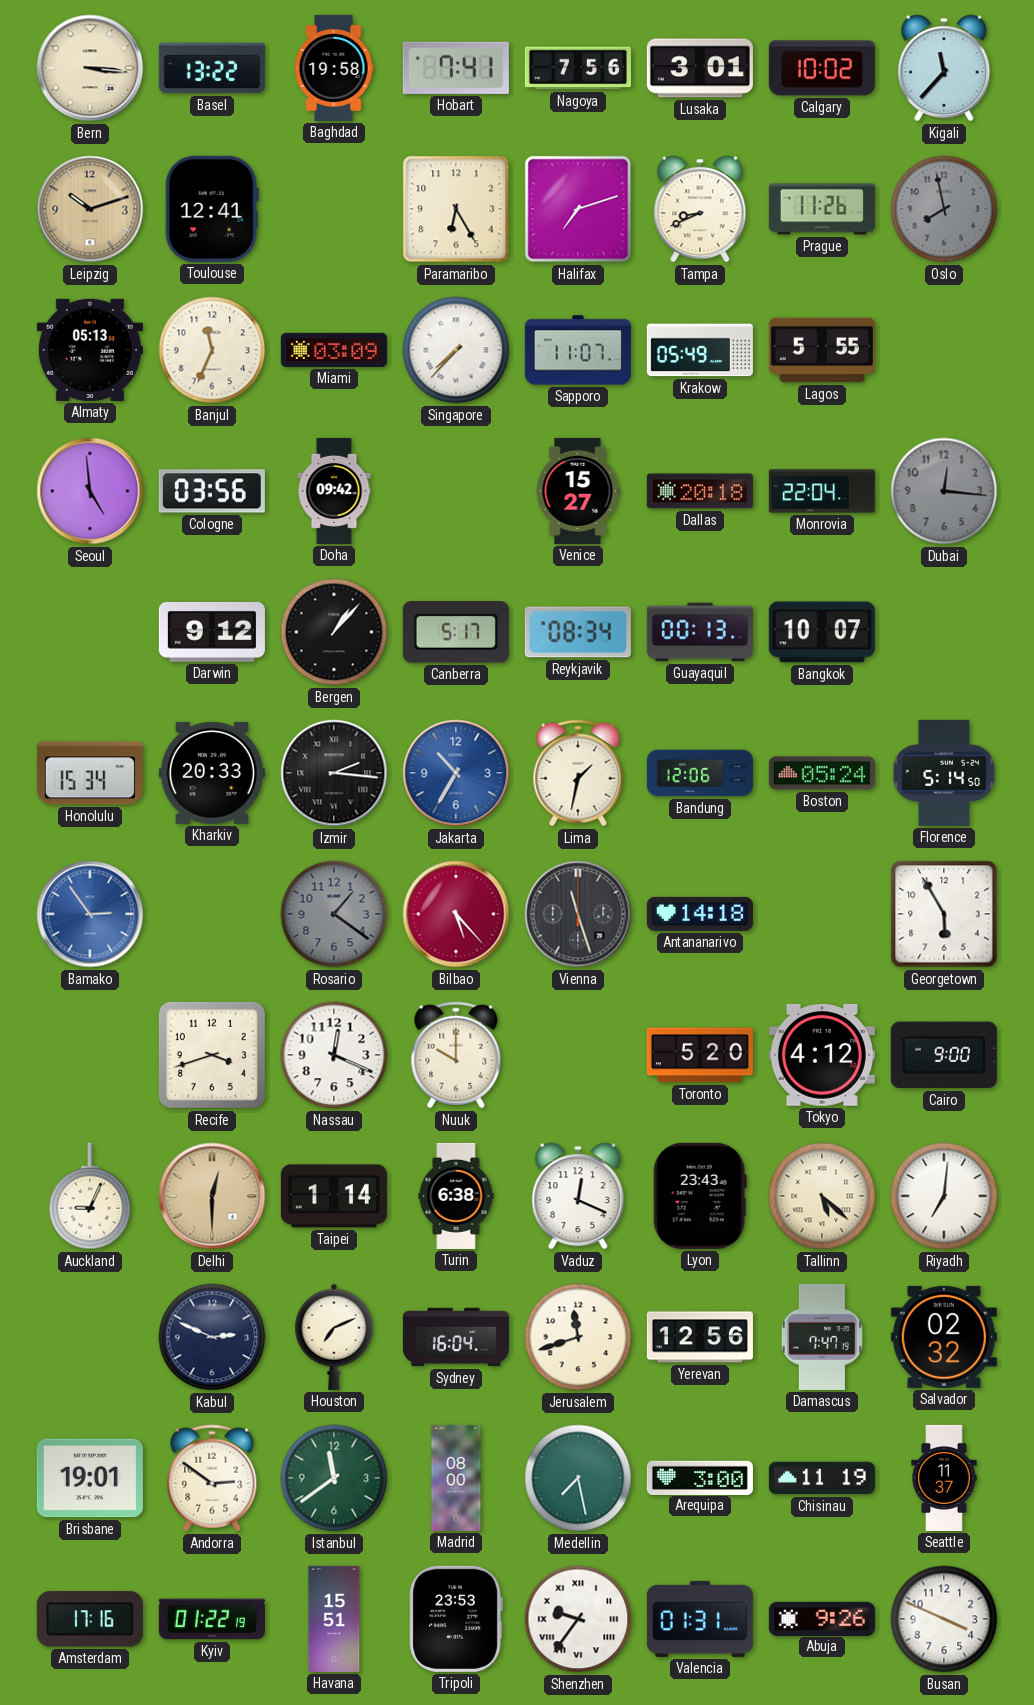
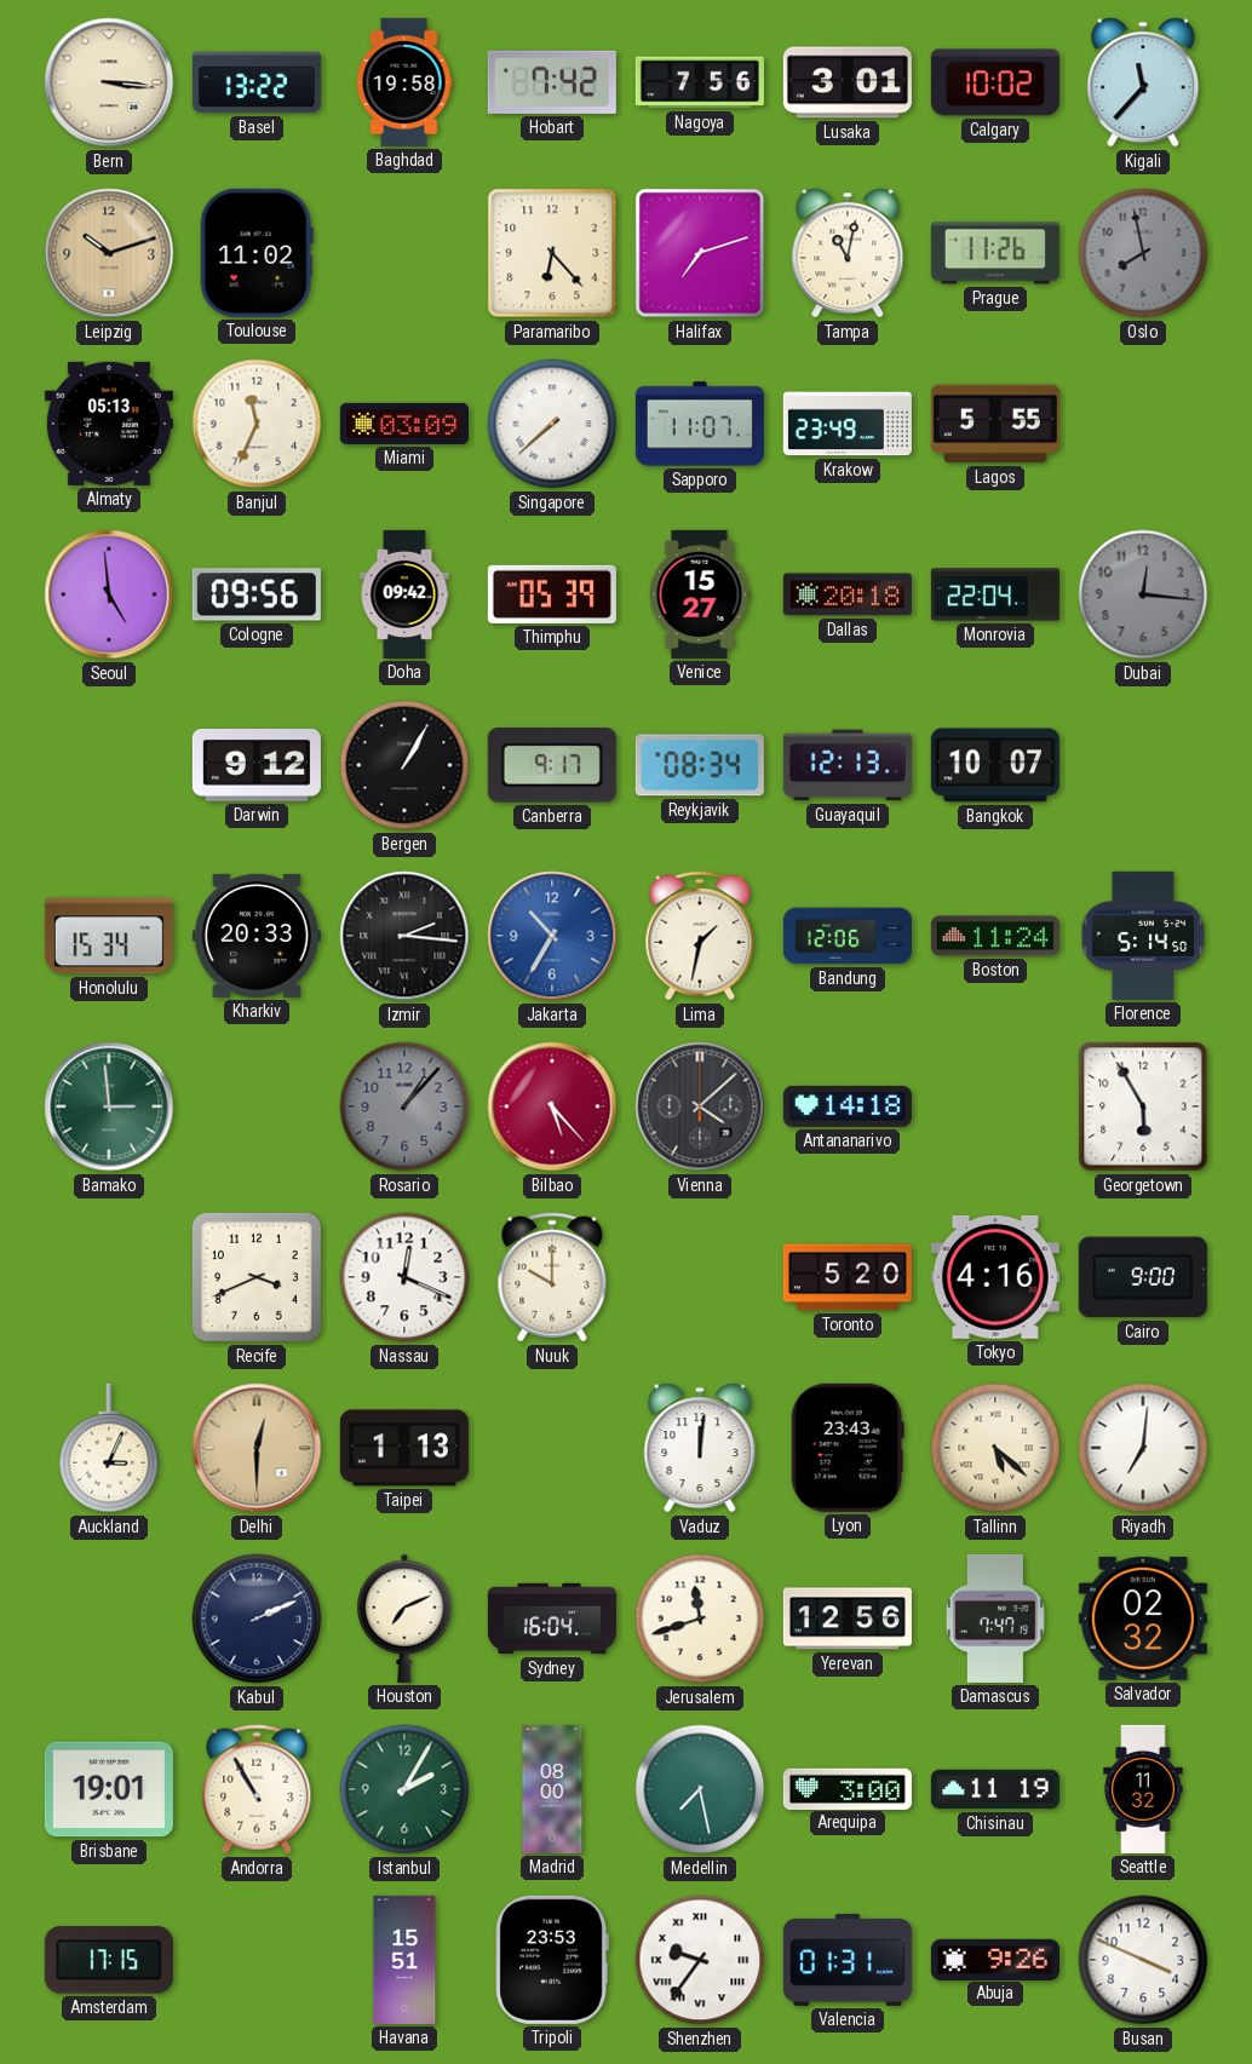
Hobart: 7:41 -> 7:42 (552, 82)
Toulouse: 12:41 -> 11:02 (257, 253)
Paramaribo: 6:25 -> 6:23 (552, 253)
Tampa: 8:41 -> 11:02 (848, 253)
Singapore: 7:37 -> 7:38 (552, 424)
Krakow: 05:49 -> 23:49 (848, 424)
Cologne: 03:56 -> 09:56 (257, 594)
Thimphu: none -> 05:39 (552, 594)
Bergen: 1:07 -> 1:05 (404, 765)
Canberra: 5:17 -> 9:17 (552, 765)
Guayaquil: 00:13 -> 12:13 (848, 765)
Boston: 05:24 -> 11:24 (995, 936)
Bamako: 2:54 -> 2:59 (109, 1106)
Bamako dial: blue -> green (109, 1106)
Rosario: 1:21 -> 1:07 (404, 1106)
Vienna: 11:27 -> 4:08 (700, 1106)
Recife: 3:42 -> 3:41 (257, 1277)
Tokyo: 4:12 -> 4:16 (995, 1277)
Auckland: 9:04 -> 3:04 (109, 1448)
Taipei: 1:14 -> 1:13 (404, 1448)
Turin: 6:38 -> none (456, 1196)
Vaduz: 12:19 -> 12:01 (700, 1448)
Kabul: 2:49 -> 2:11 (257, 1619)
Andorra: 2:51 -> 10:55 (257, 1789)
Istanbul: 11:39 -> 2:05 (404, 1789)
Seattle: 11:37 -> 11:32 (1143, 1789)
Amsterdam: 17:16 -> 17:15 (109, 1960)
Kyiv: 01:22 -> none (212, 1619)
